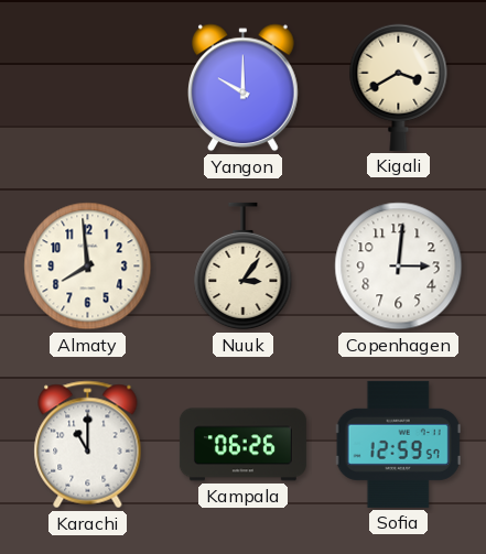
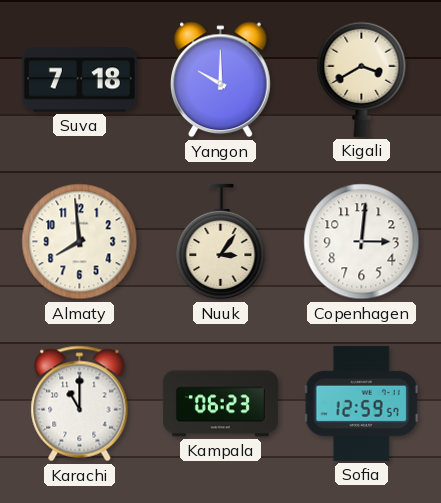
Suva: none -> 7:18 (79, 80)
Kampala: 06:26 -> 06:23 (220, 404)
